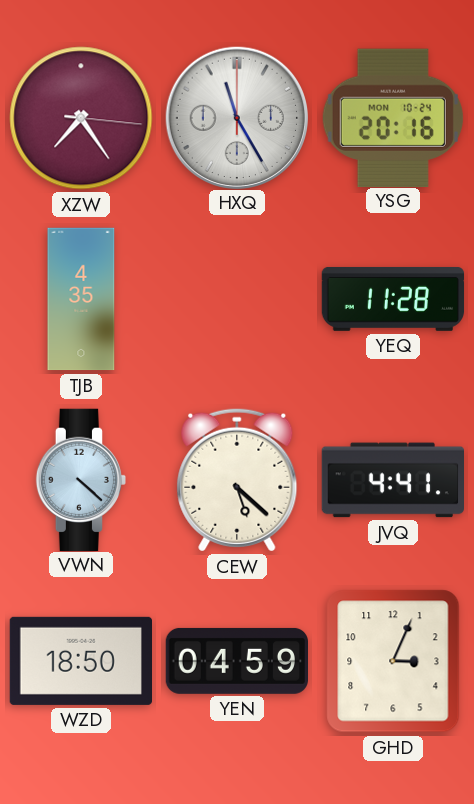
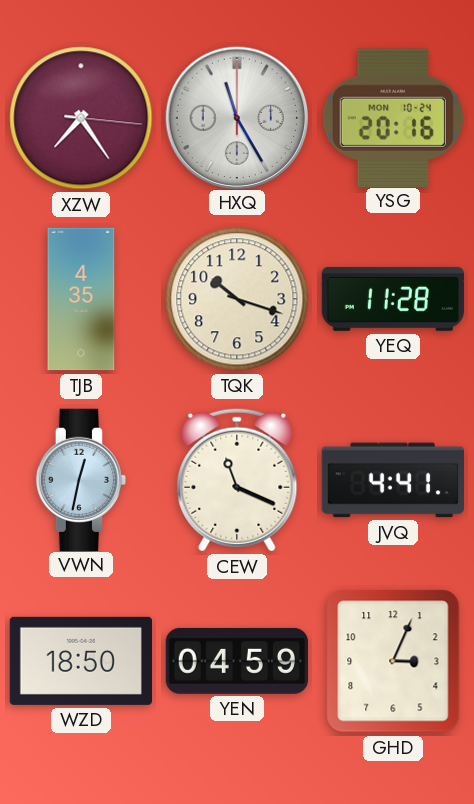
TQK: none -> 10:18 (237, 299)
VWN: 4:22 -> 12:32 (80, 479)
CEW: 5:22 -> 11:19 (237, 480)
